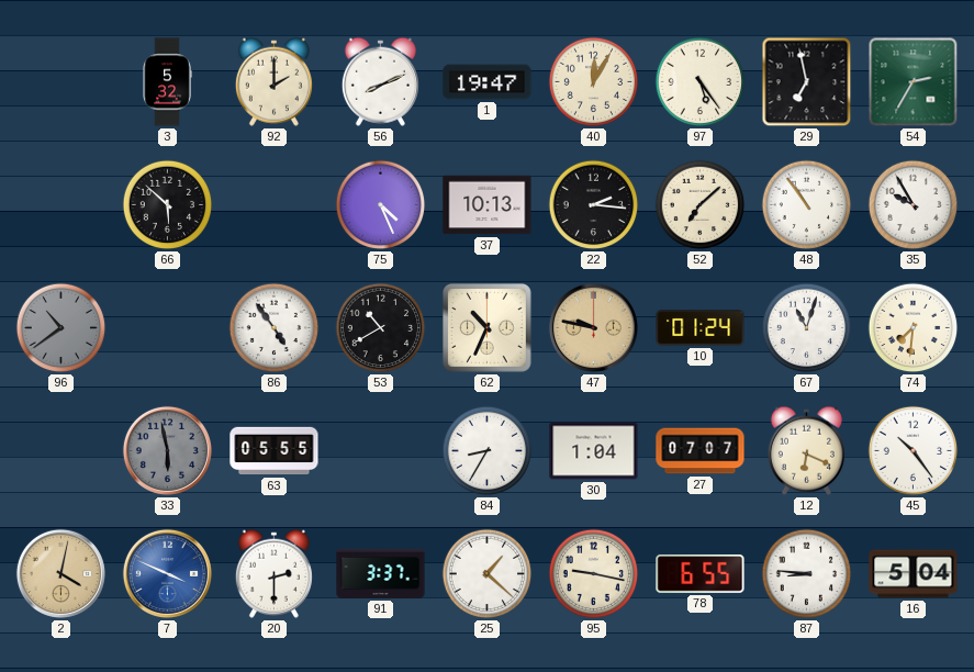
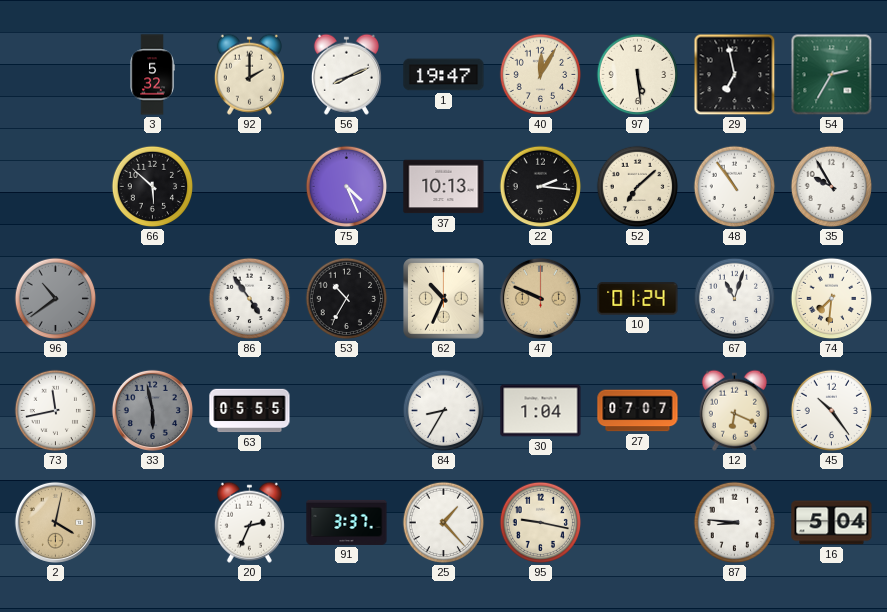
97: 5:24 -> 5:29 (638, 75)
53: 10:40 -> 10:35 (347, 299)
47: 9:47 -> 9:49 (540, 298)
73: none -> 11:43 (56, 411)
7: 3:49 -> none (167, 573)
20: 2:30 -> 2:34 (249, 522)
25: 1:22 -> 1:23 (444, 523)
78: 6:55 -> none (701, 573)
